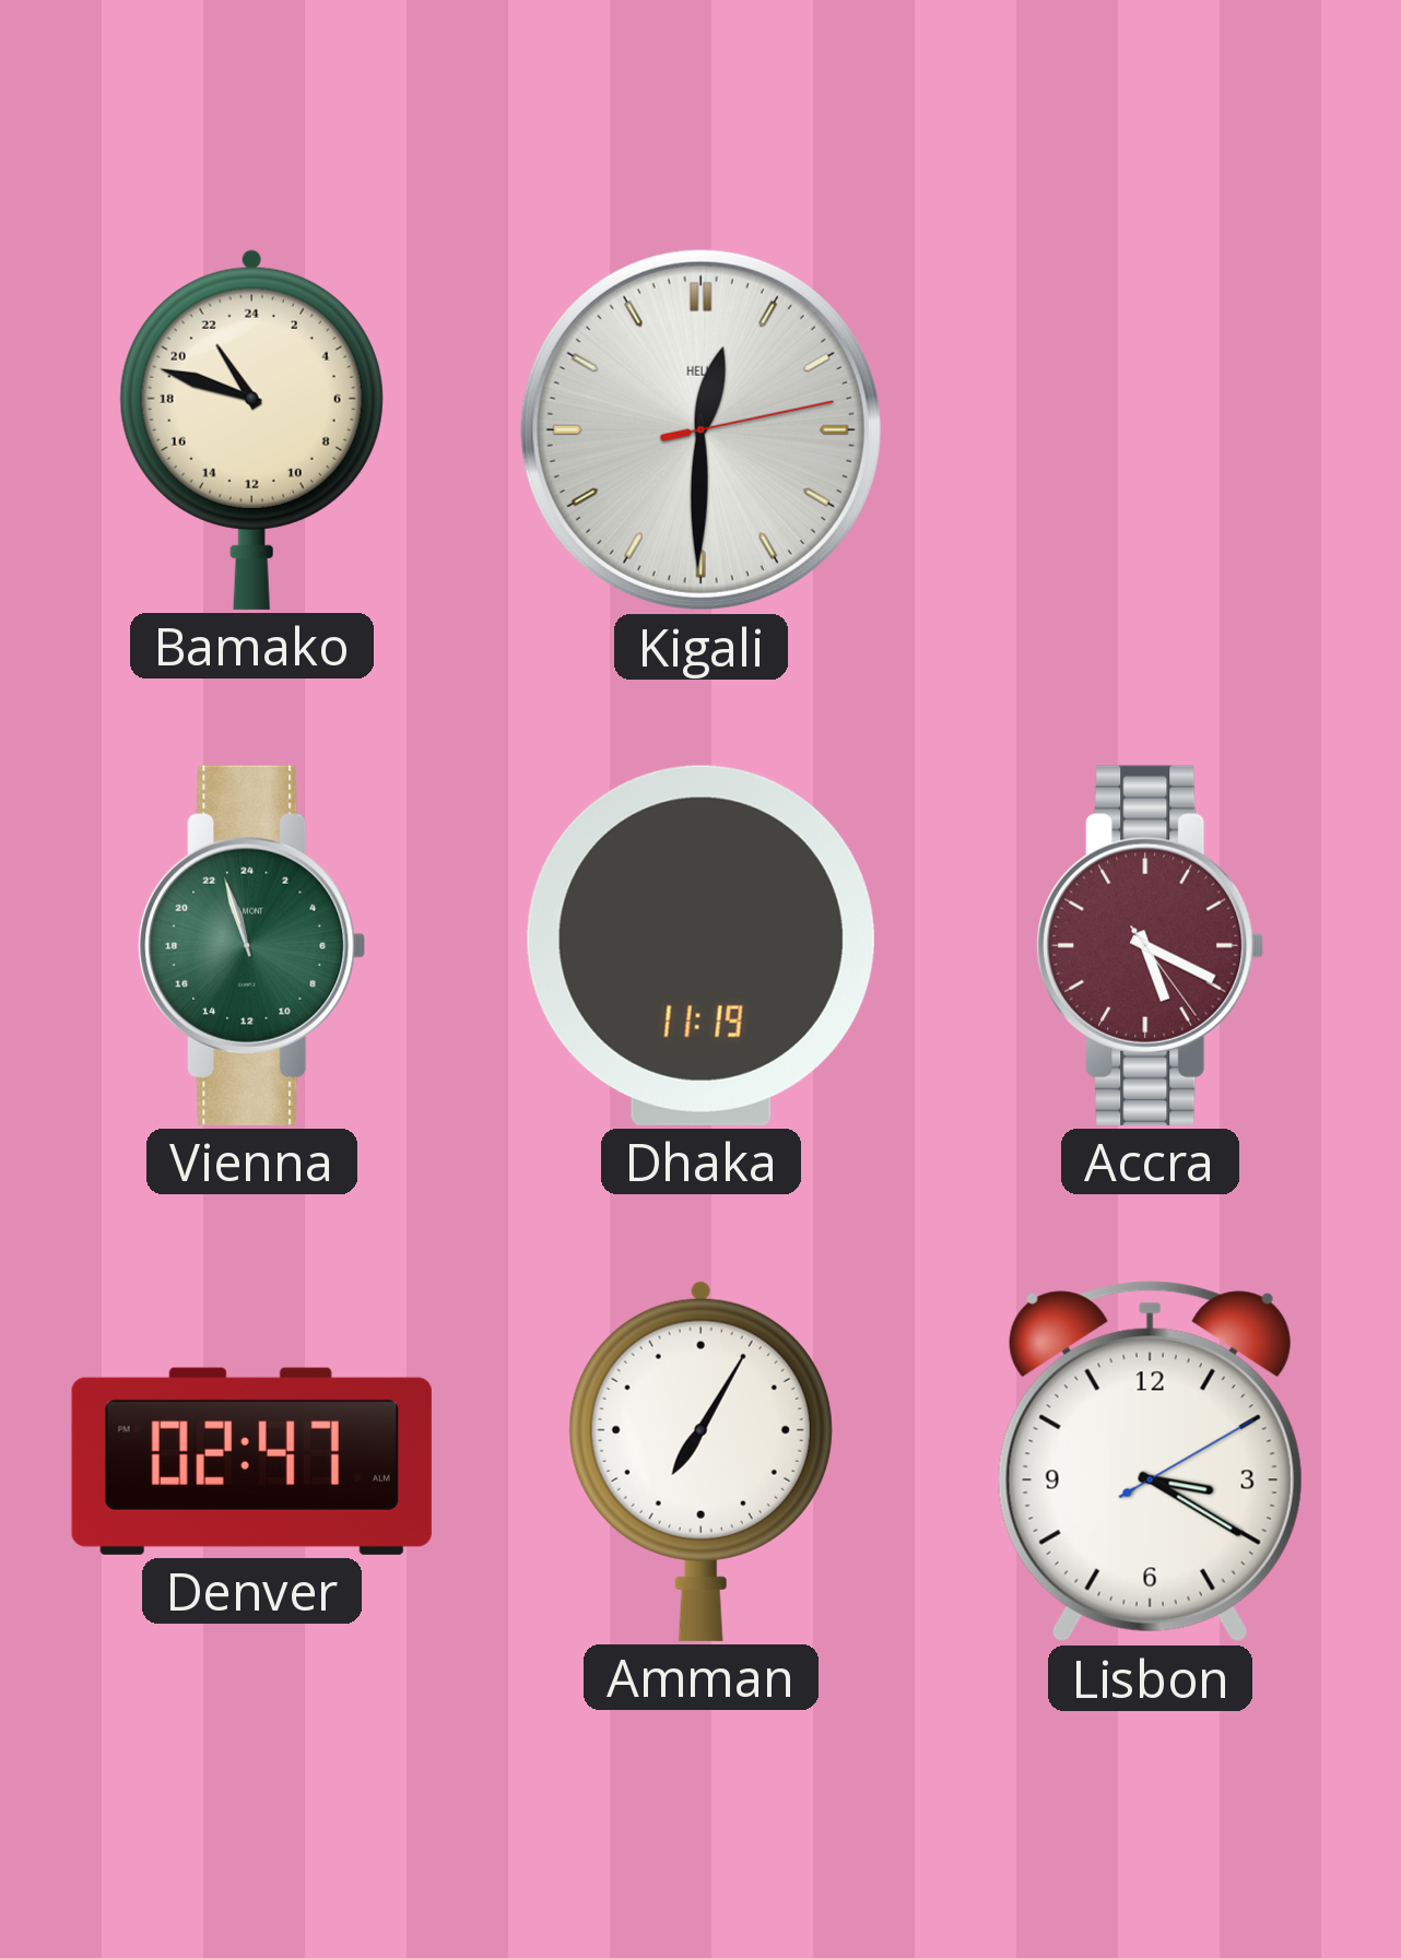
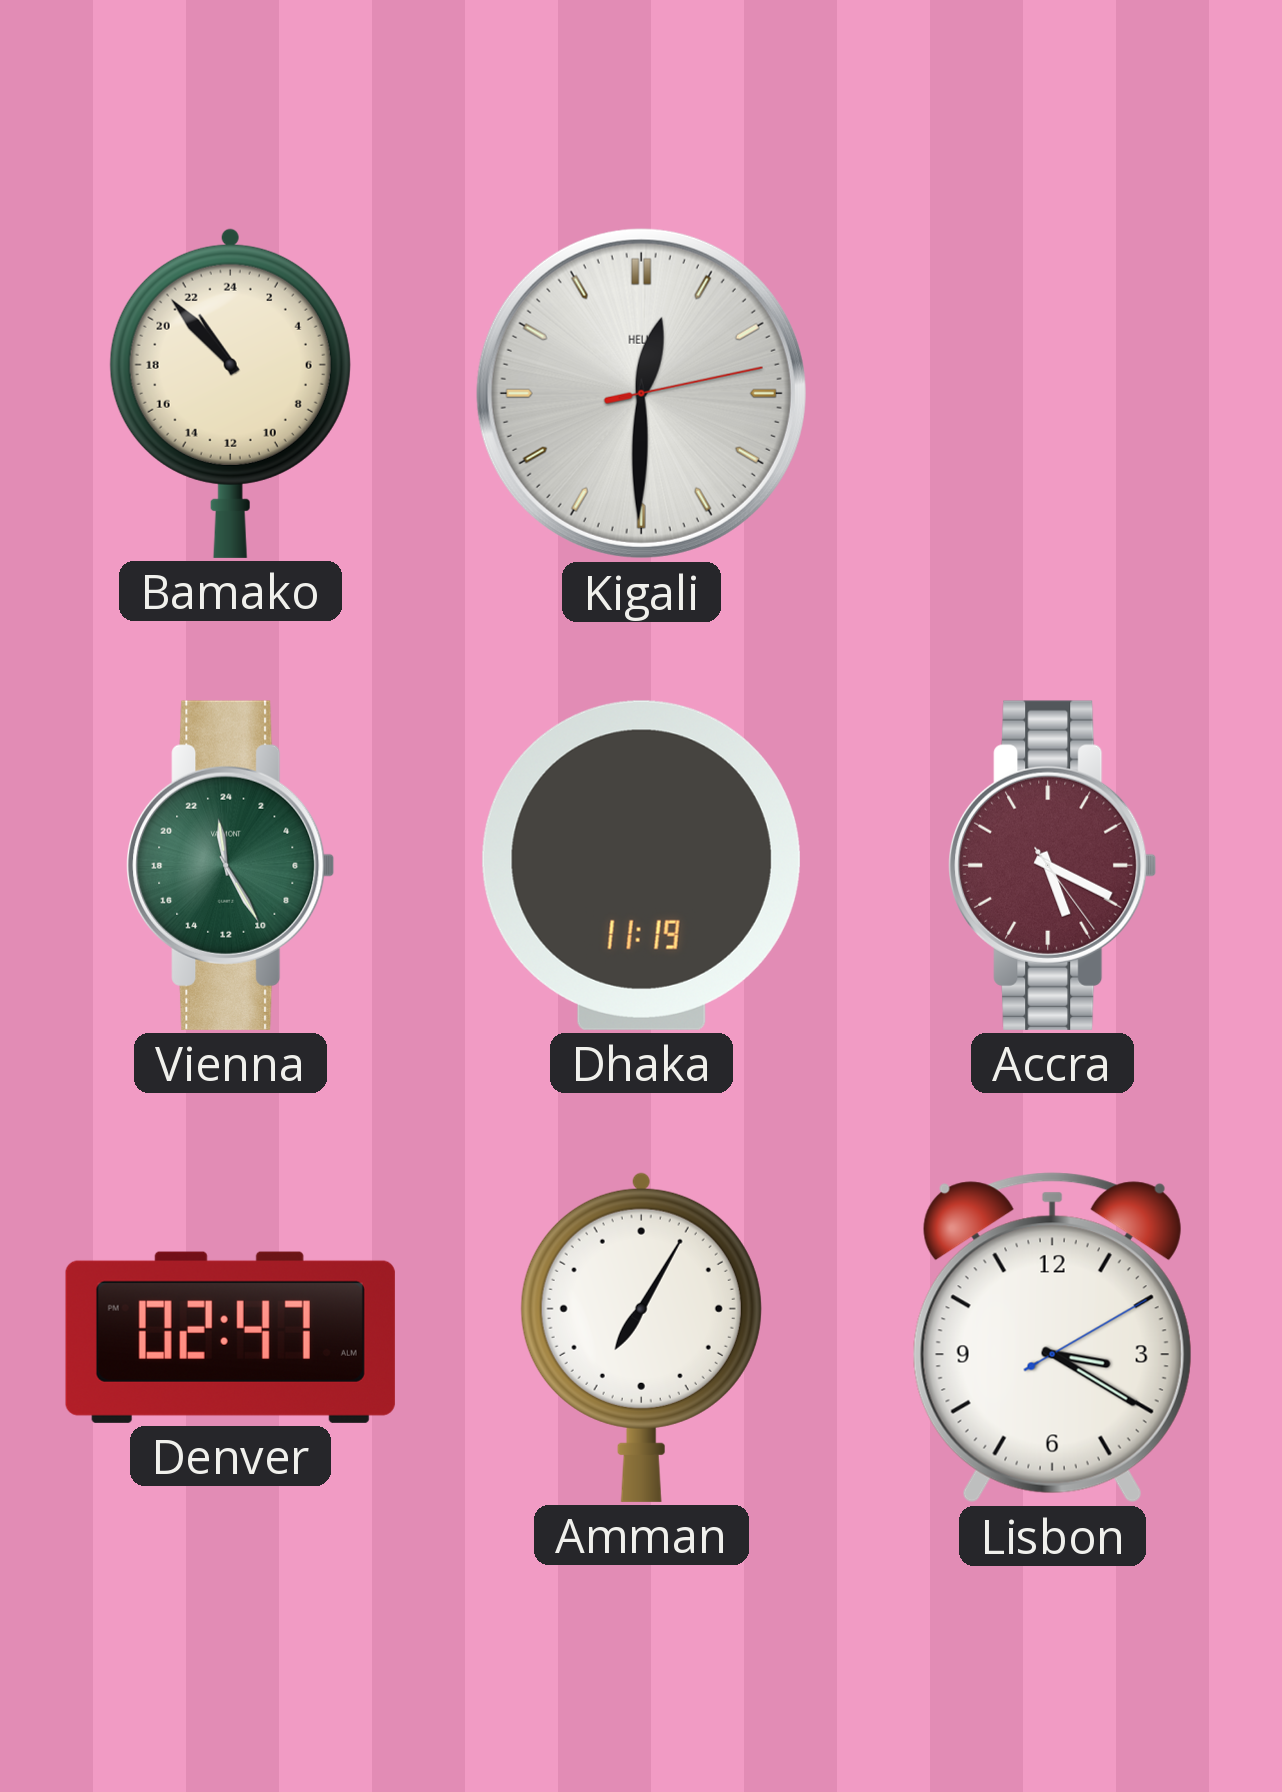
Bamako: 21:48 -> 21:53 (230, 393)
Vienna: 22:57 -> 23:25 (231, 865)
